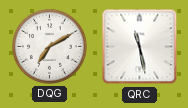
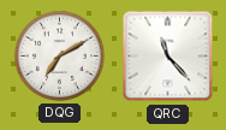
QRC: 11:28 -> 11:23 (168, 57)
